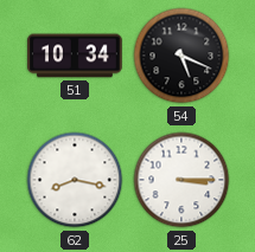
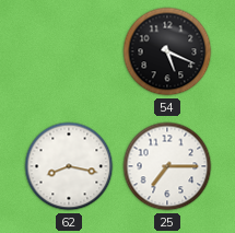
51: 10:34 -> none (75, 56)
25: 3:15 -> 7:15 (167, 166)
